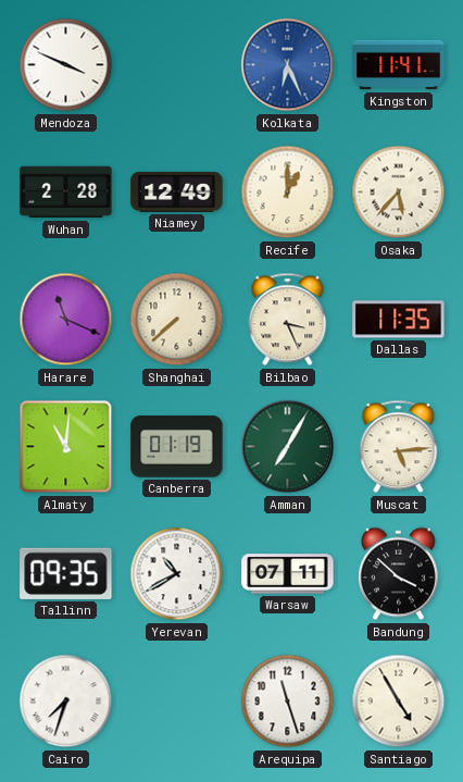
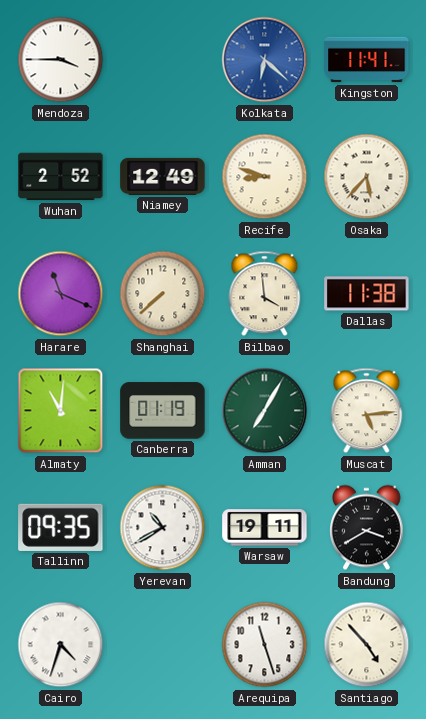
Mendoza: 3:49 -> 3:45 (61, 60)
Kolkata: 6:26 -> 6:22 (265, 60)
Wuhan: 2:28 -> 2:52 (61, 177)
Recife: 1:00 -> 8:48 (265, 177)
Bilbao: 3:26 -> 3:59 (265, 294)
Dallas: 11:35 -> 11:38 (367, 294)
Warsaw: 07:11 -> 19:11 (265, 528)
Bandung: 3:52 -> 3:40 (367, 528)
Cairo: 7:33 -> 4:33 (61, 645)
Santiago: 4:55 -> 4:53 (367, 645)
